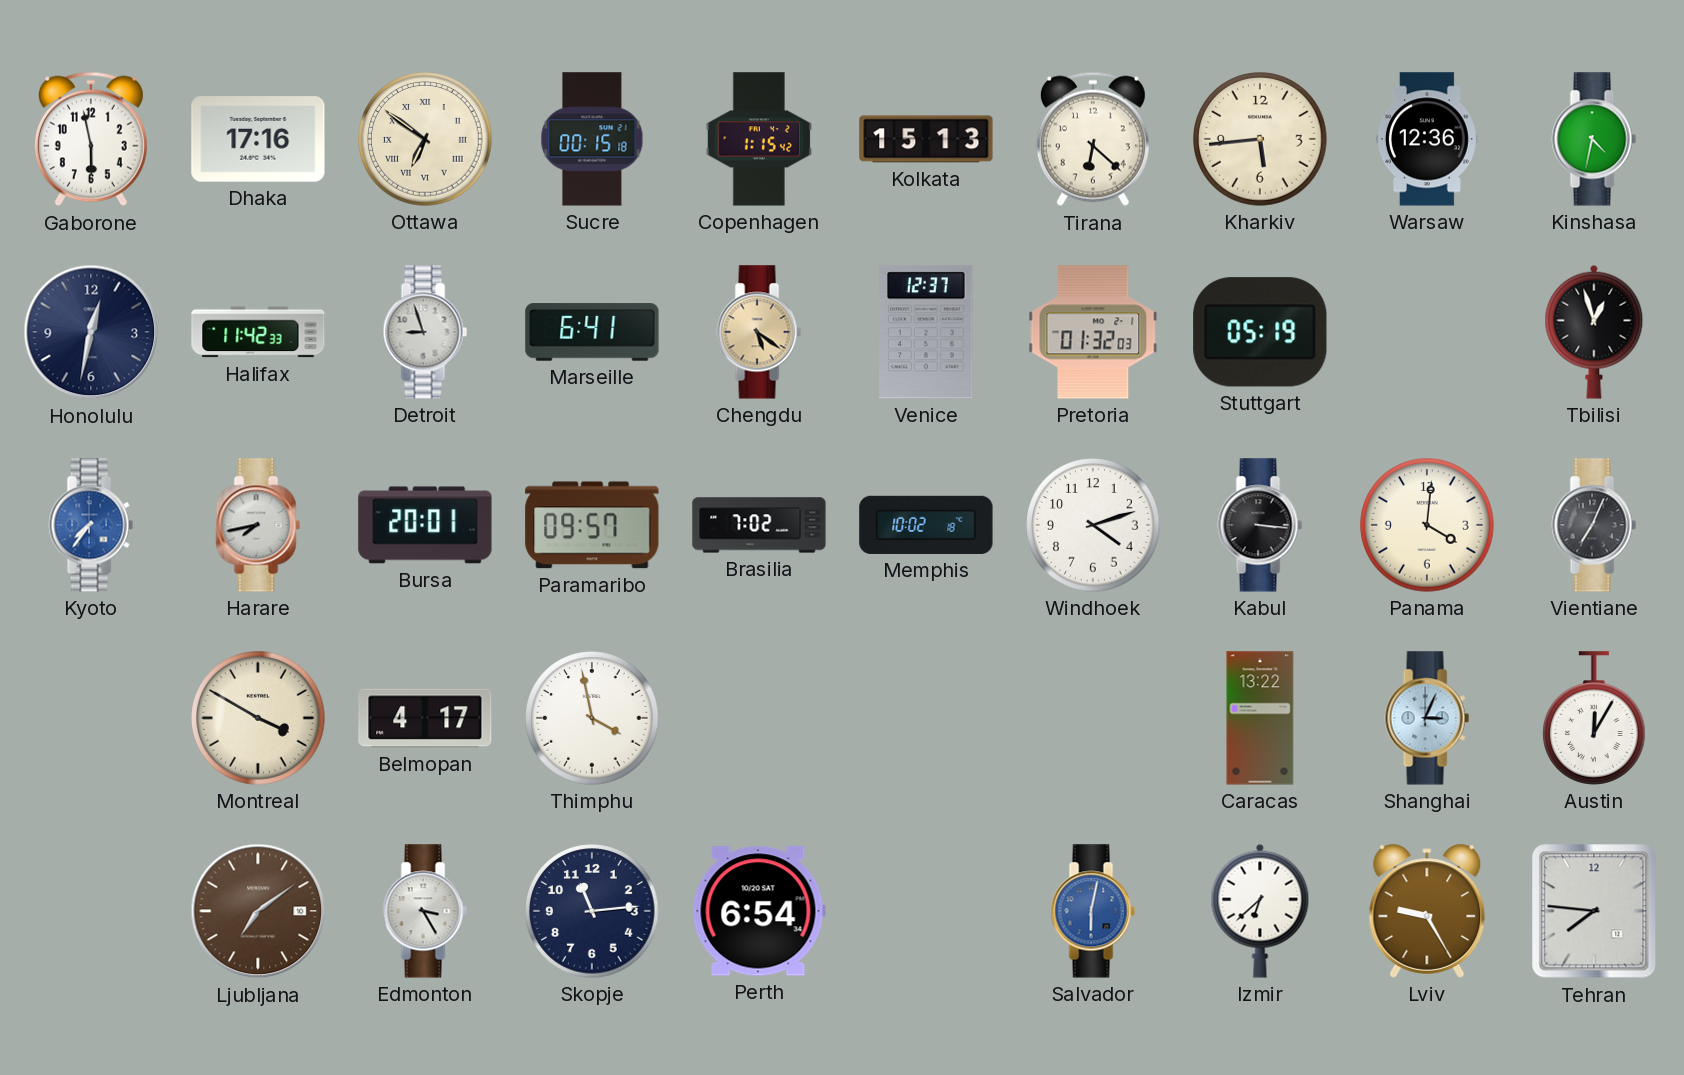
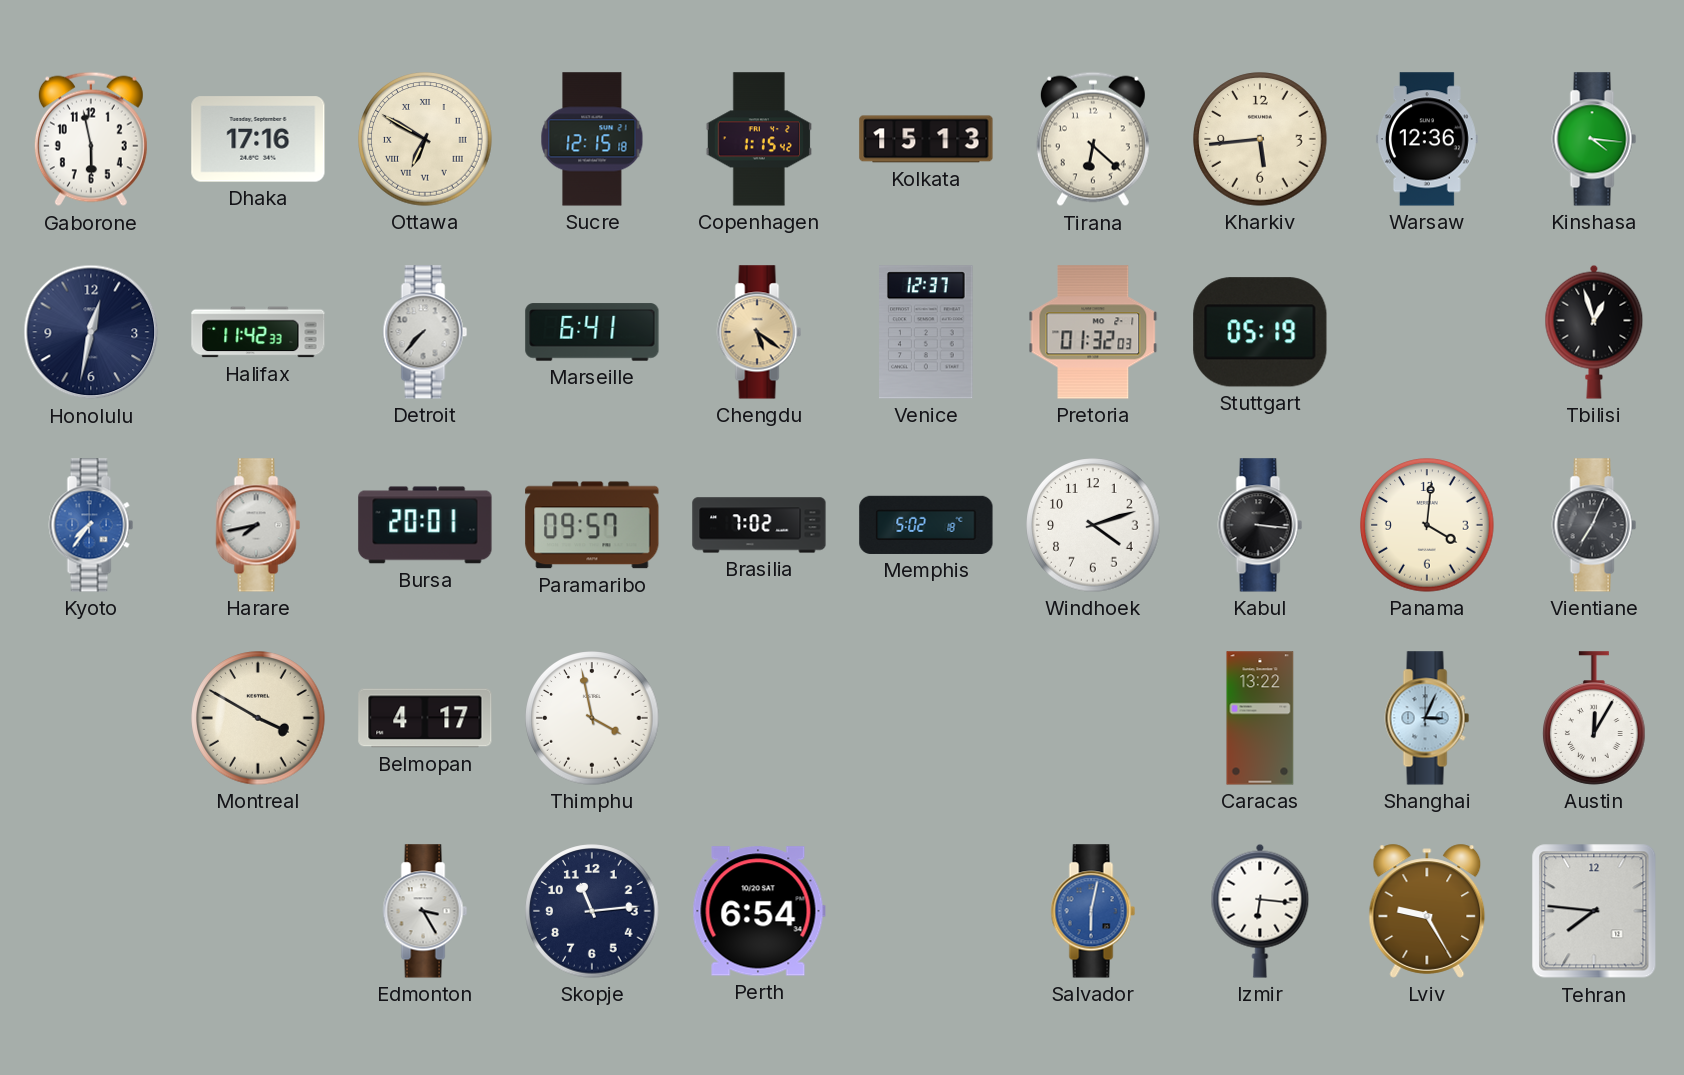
Ottawa: 6:51 -> 6:50 (425, 139)
Sucre: 00:15 -> 12:15 (592, 139)
Kinshasa: 4:32 -> 4:16 (1594, 139)
Detroit: 8:57 -> 7:37 (425, 332)
Memphis: 10:02 -> 5:02 (926, 525)
Ljubljana: 7:09 -> none (258, 911)
Izmir: 6:38 -> 6:16 (1260, 911)
